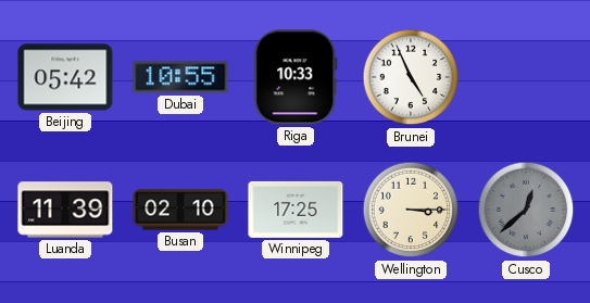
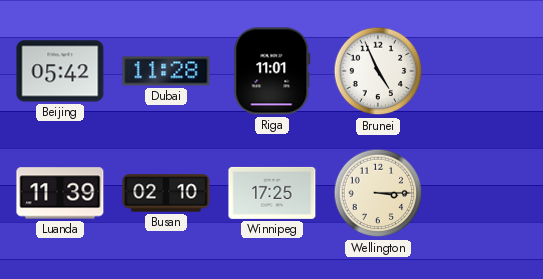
Dubai: 10:55 -> 11:28 (166, 71)
Riga: 10:33 -> 11:01 (272, 71)
Cusco: 12:38 -> none (526, 210)
